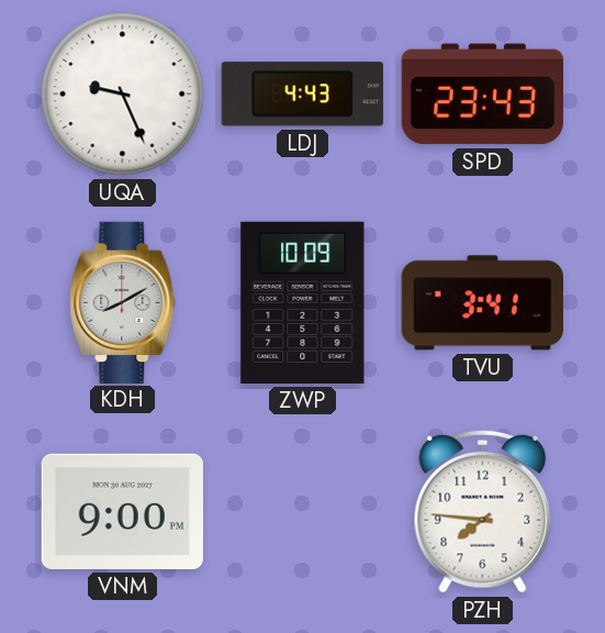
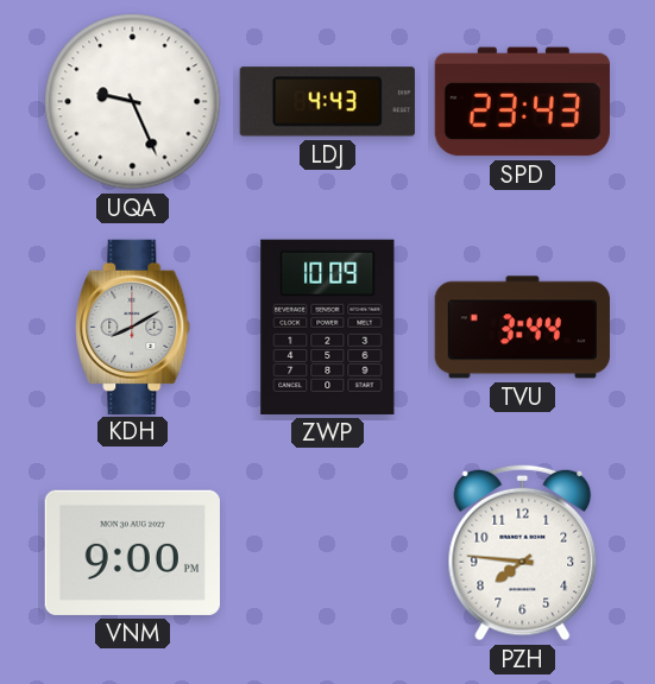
TVU: 3:41 -> 3:44 (522, 328)
